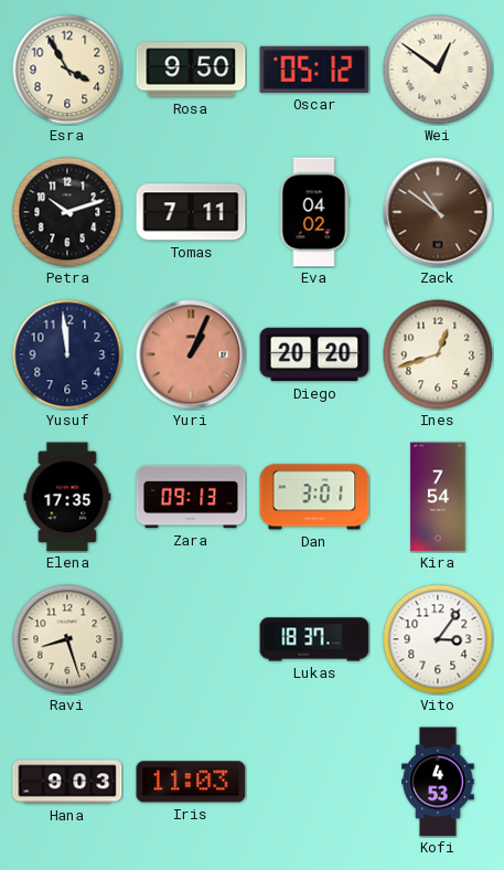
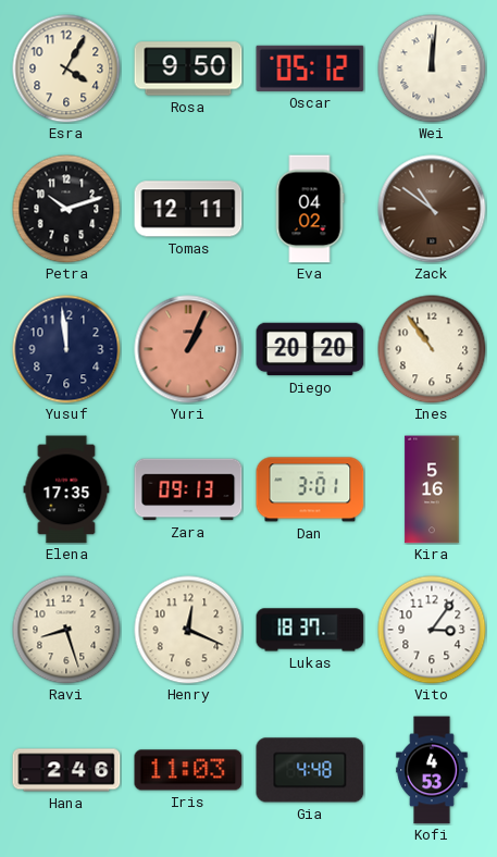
Esra: 3:55 -> 4:05 (66, 69)
Wei: 12:51 -> 12:01 (432, 69)
Tomas: 7:11 -> 12:11 (188, 209)
Ines: 12:42 -> 10:54 (432, 349)
Kira: 7:54 -> 5:16 (432, 489)
Henry: none -> 12:19 (188, 630)
Hana: 9:03 -> 2:46 (66, 770)
Gia: none -> 4:48 (310, 770)
